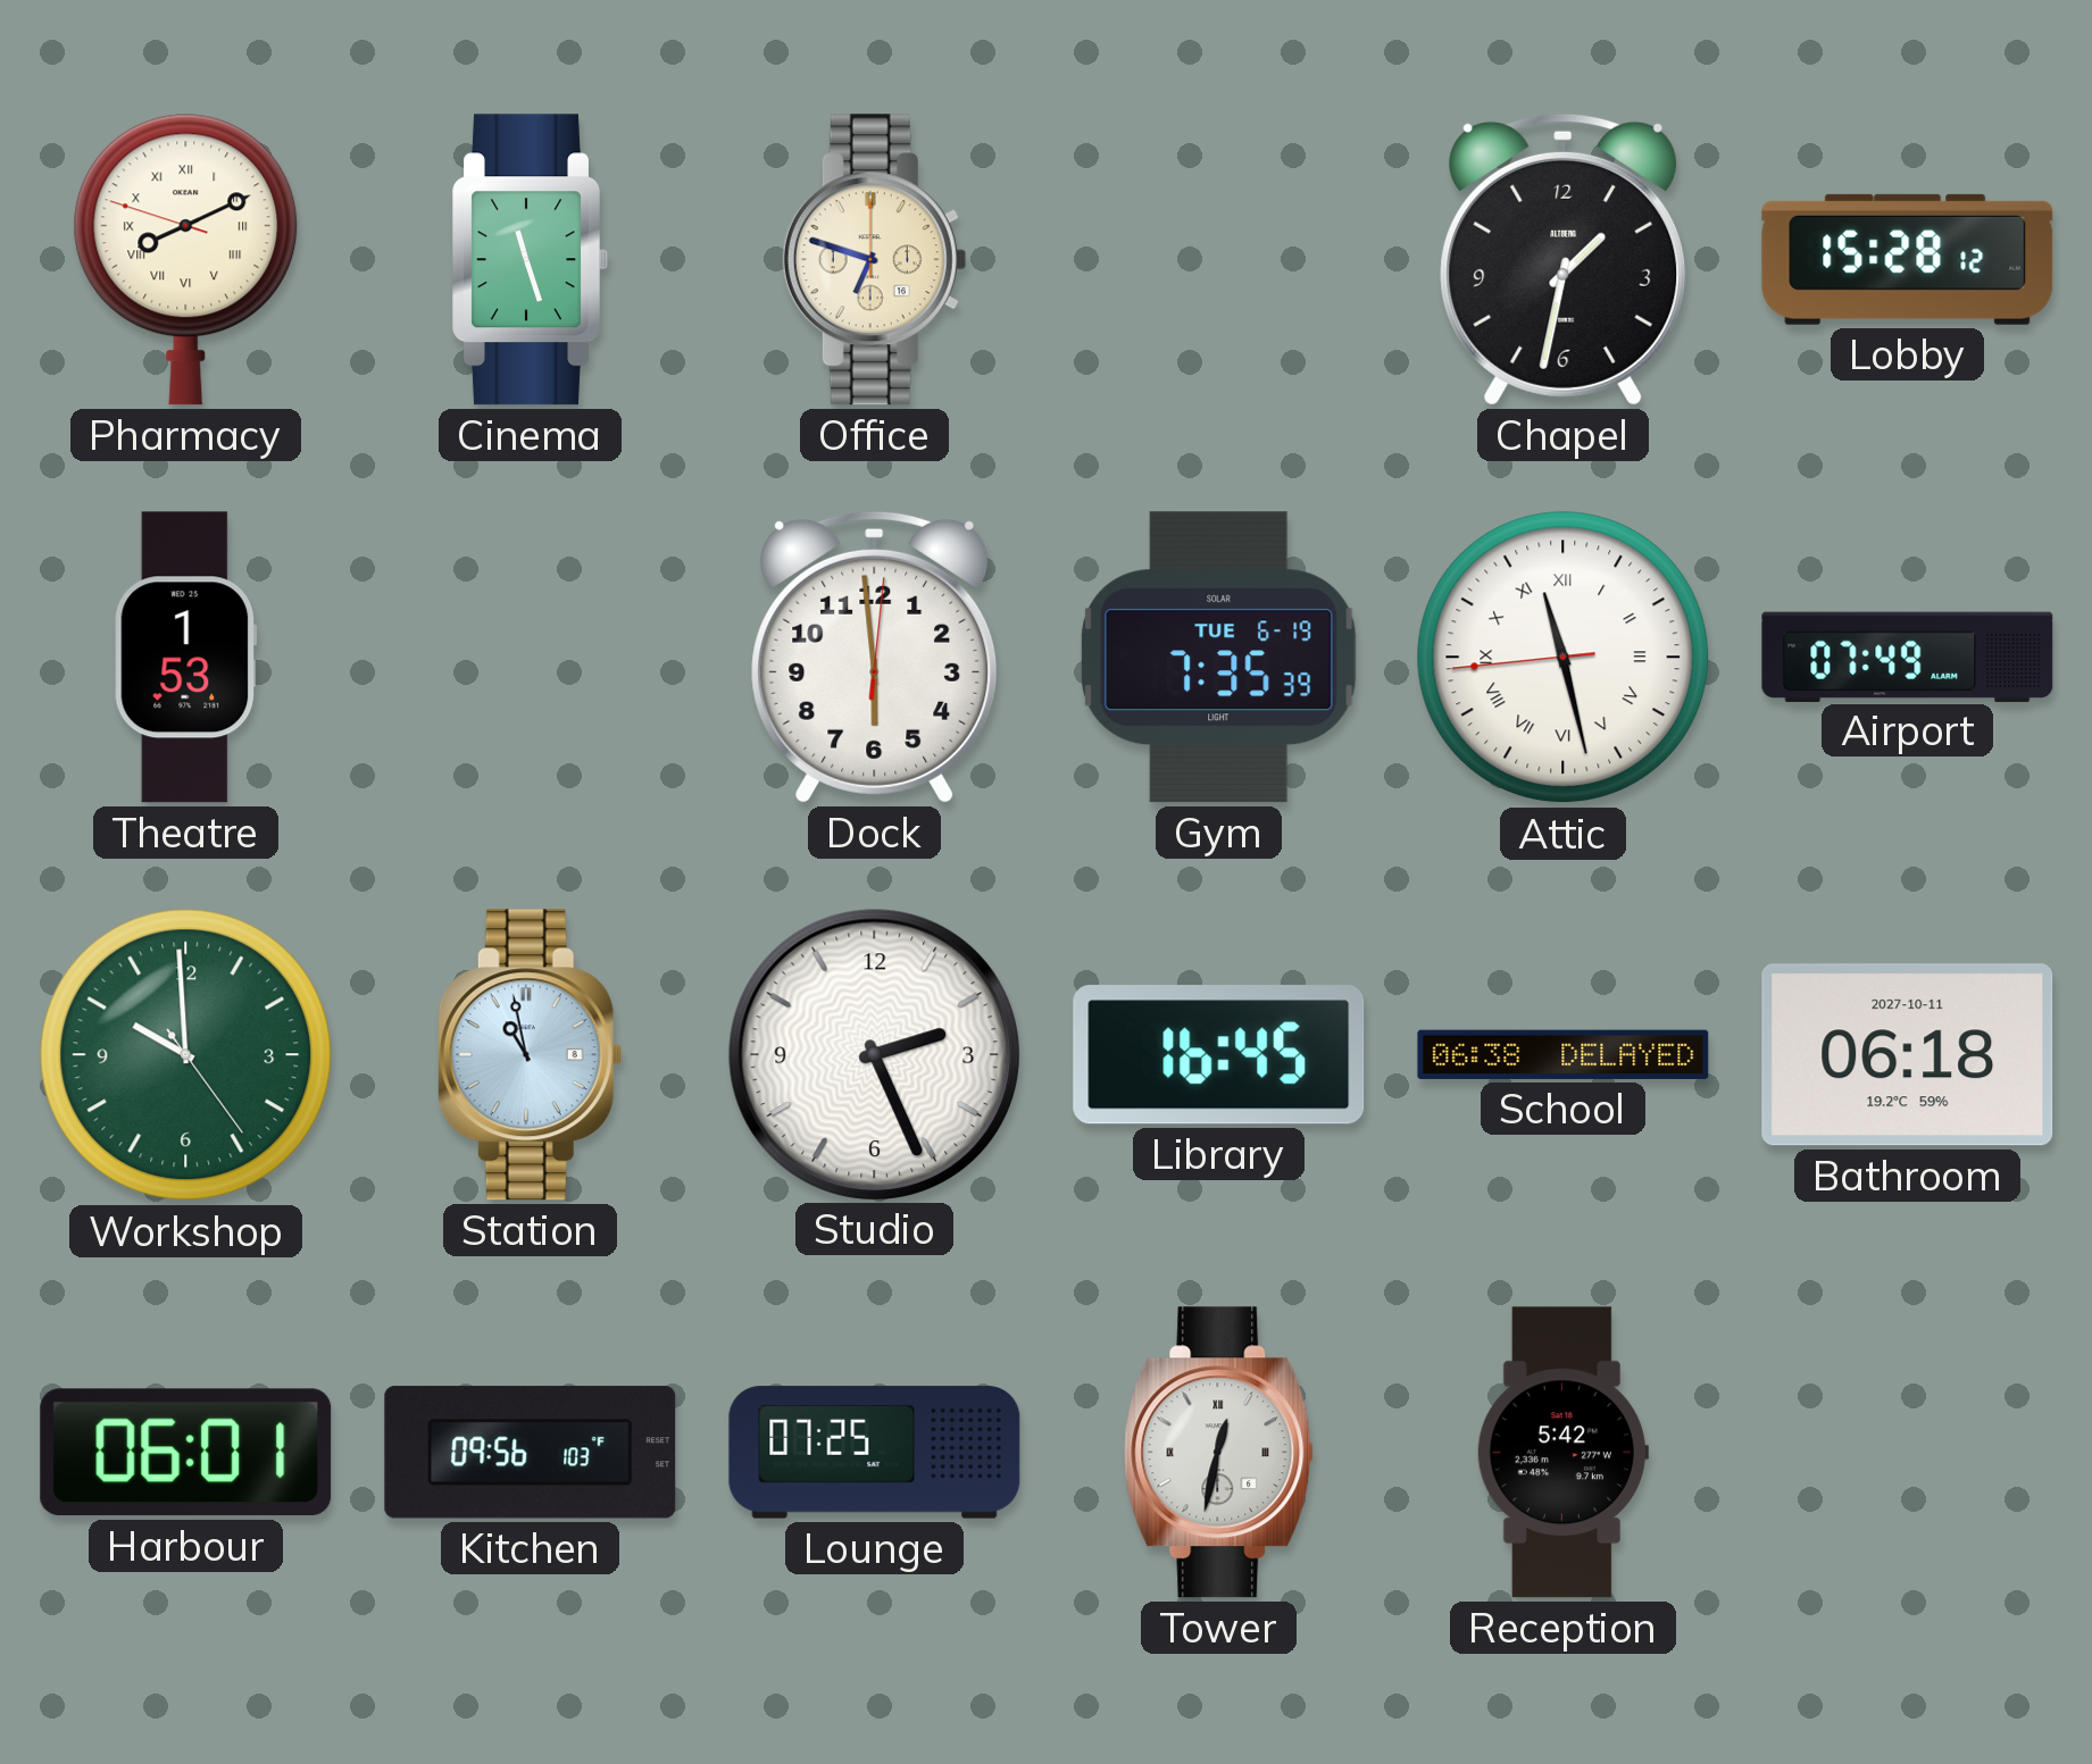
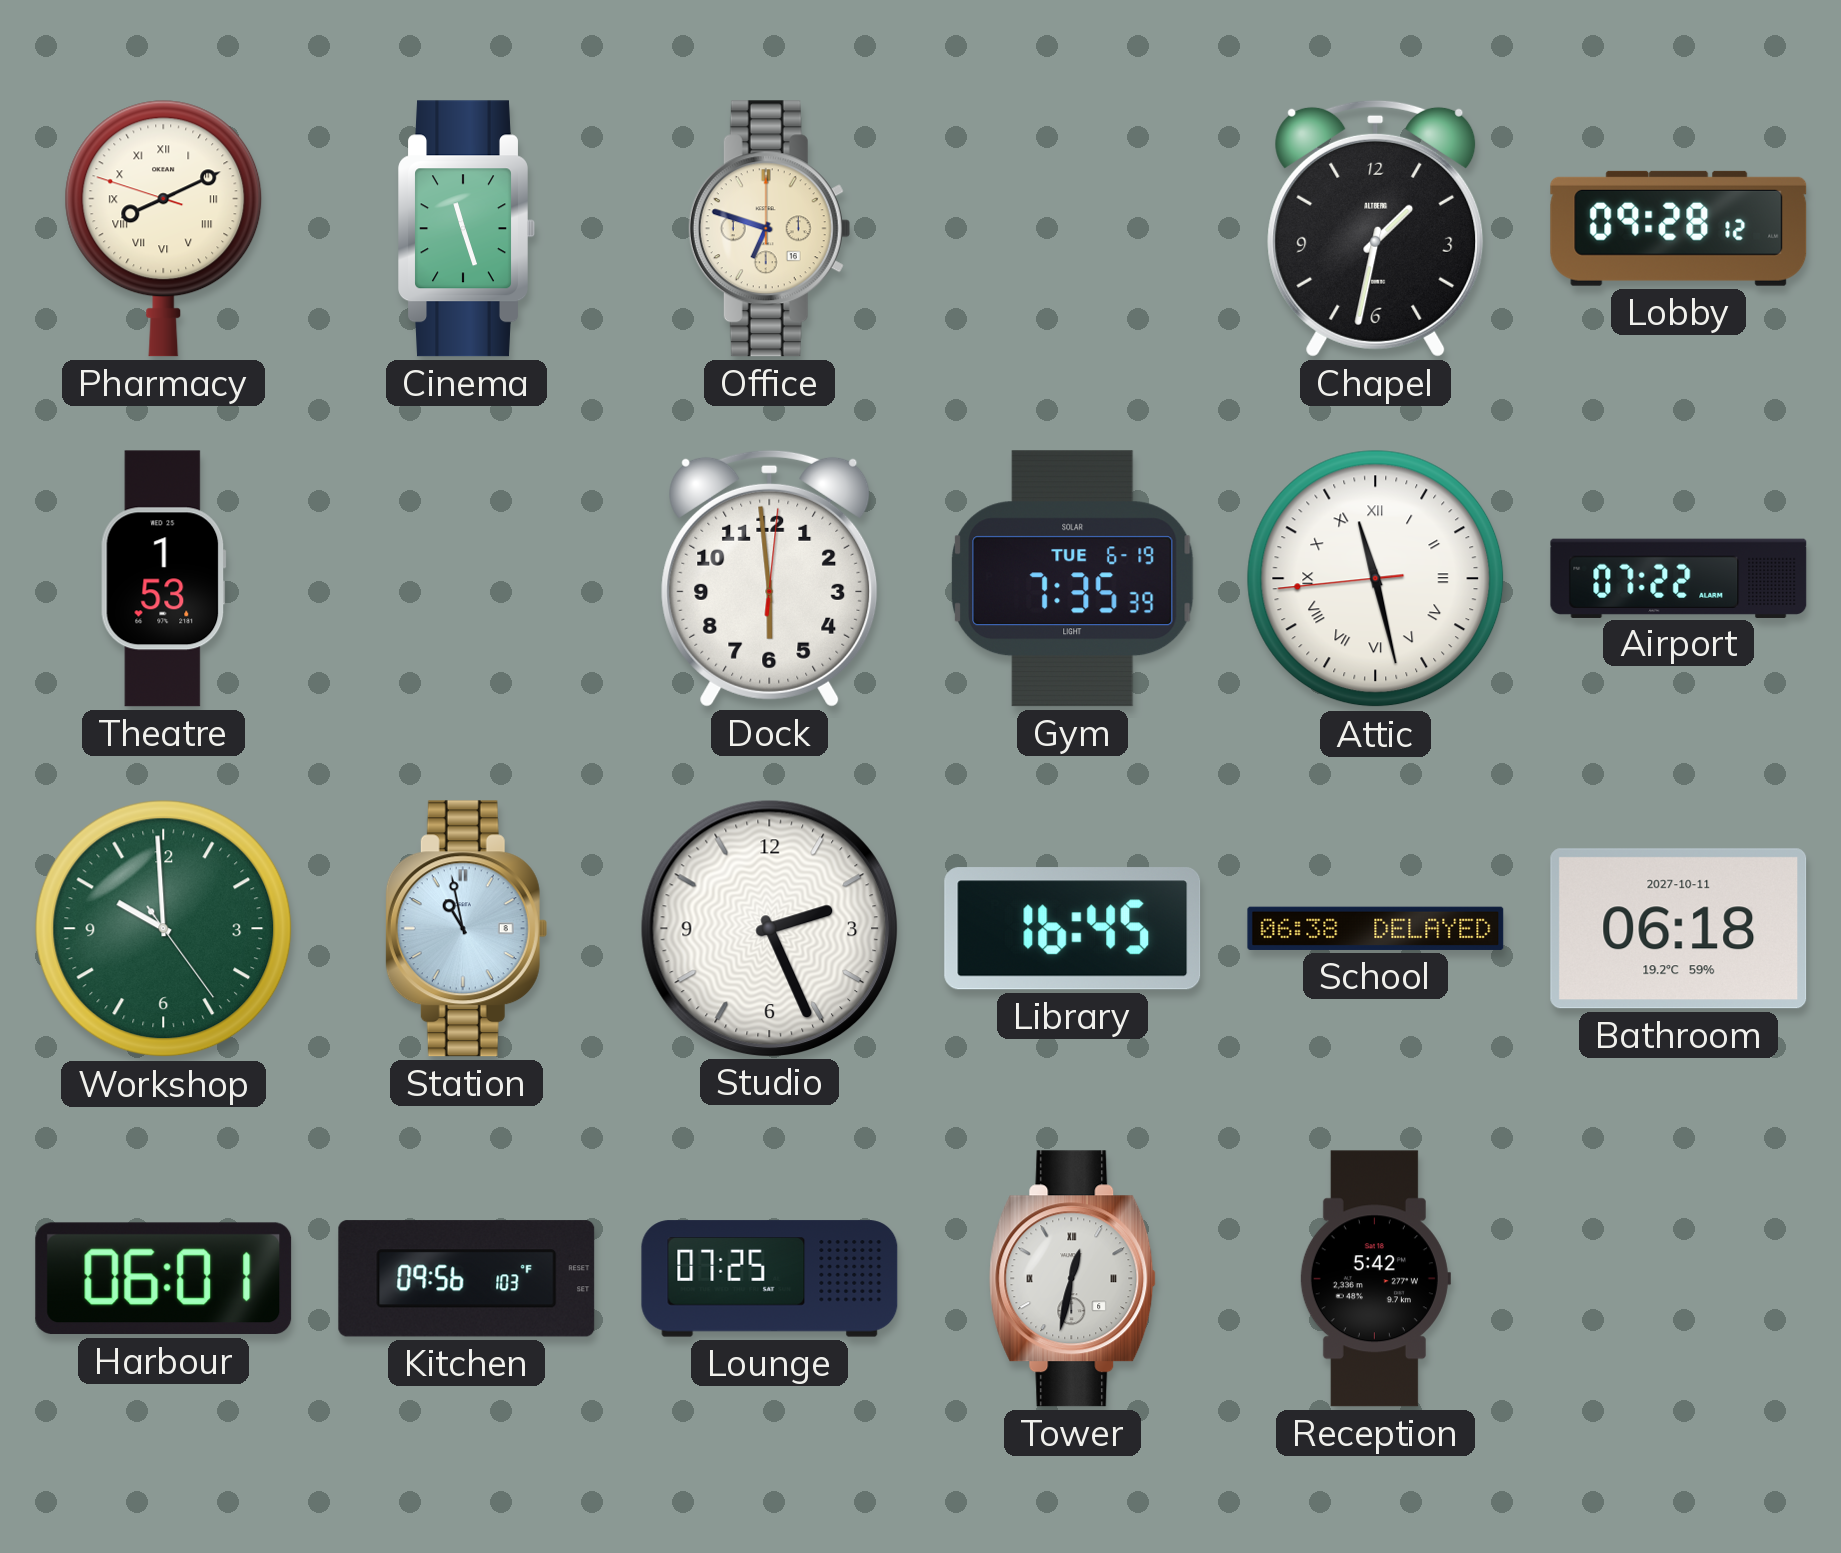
Lobby: 15:28 -> 09:28 (1679, 228)
Airport: 07:49 -> 07:22 (1679, 578)
